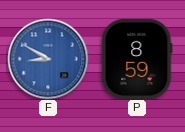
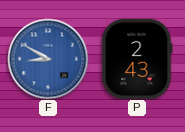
P: 8:59 -> 2:43 (137, 59)
